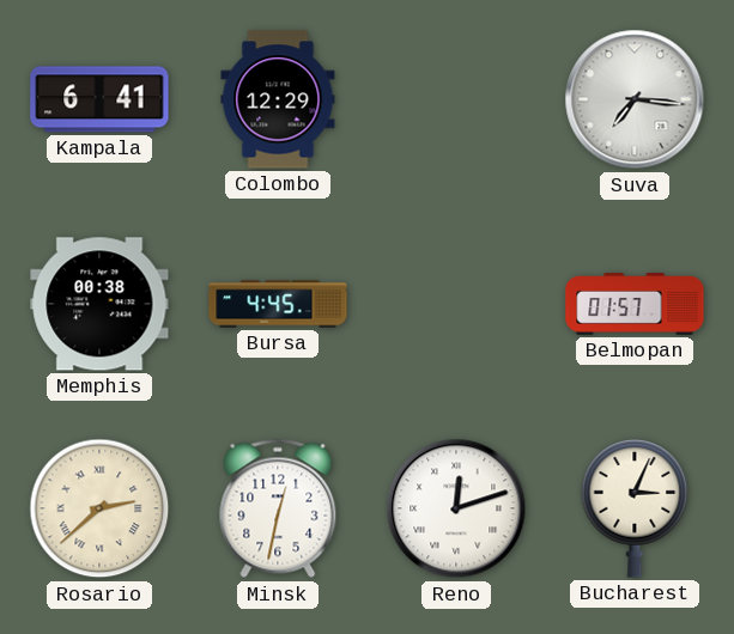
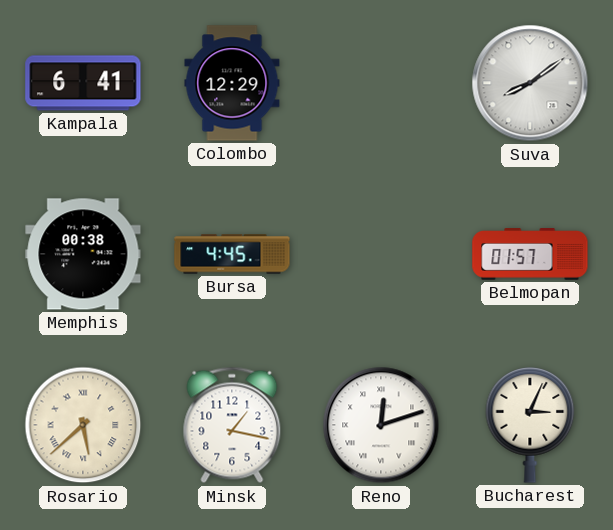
Suva: 7:16 -> 8:09 (530, 83)
Rosario: 2:38 -> 5:38 (83, 425)
Minsk: 12:32 -> 1:17 (232, 425)
